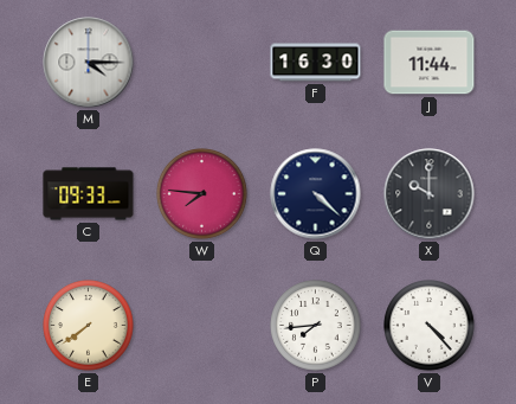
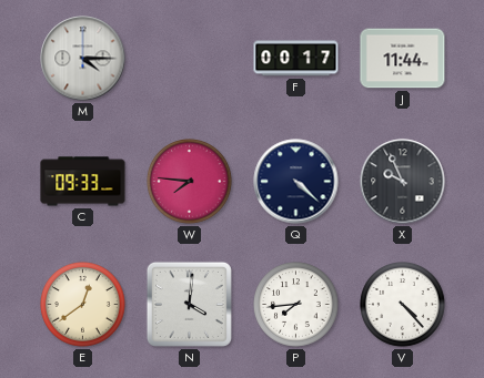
F: 16:30 -> 00:17 (296, 59)
X: 10:00 -> 9:56 (403, 182)
E: 7:39 -> 12:39 (83, 305)
N: none -> 4:01 (189, 304)
